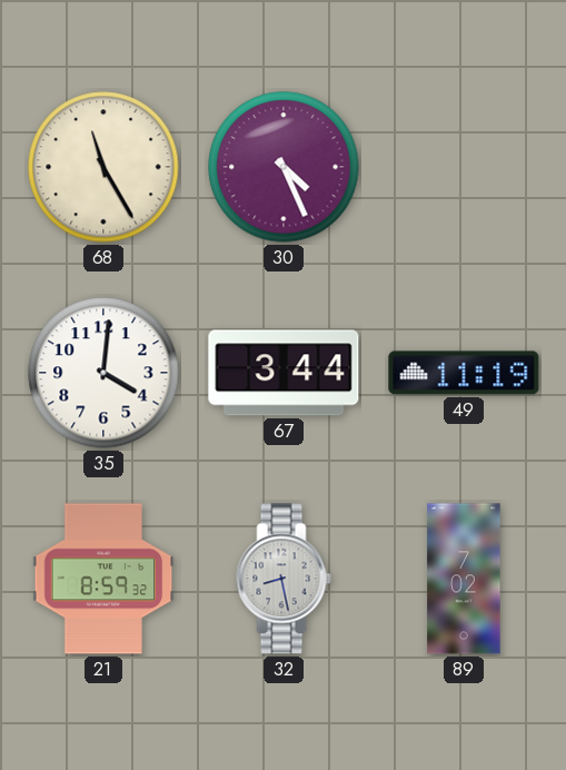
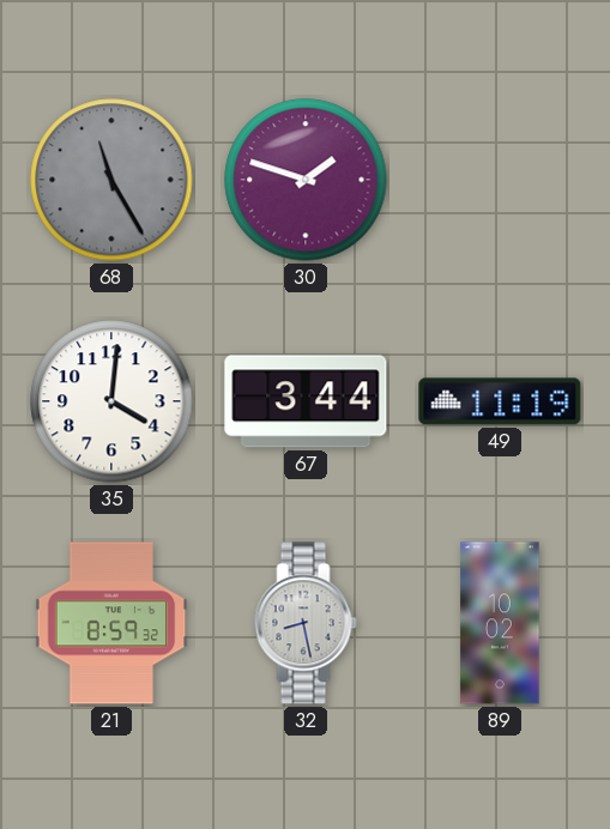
68 dial: cream -> grey (111, 180)
30: 4:26 -> 1:48 (306, 180)
89: 7:02 -> 10:02 (500, 623)
